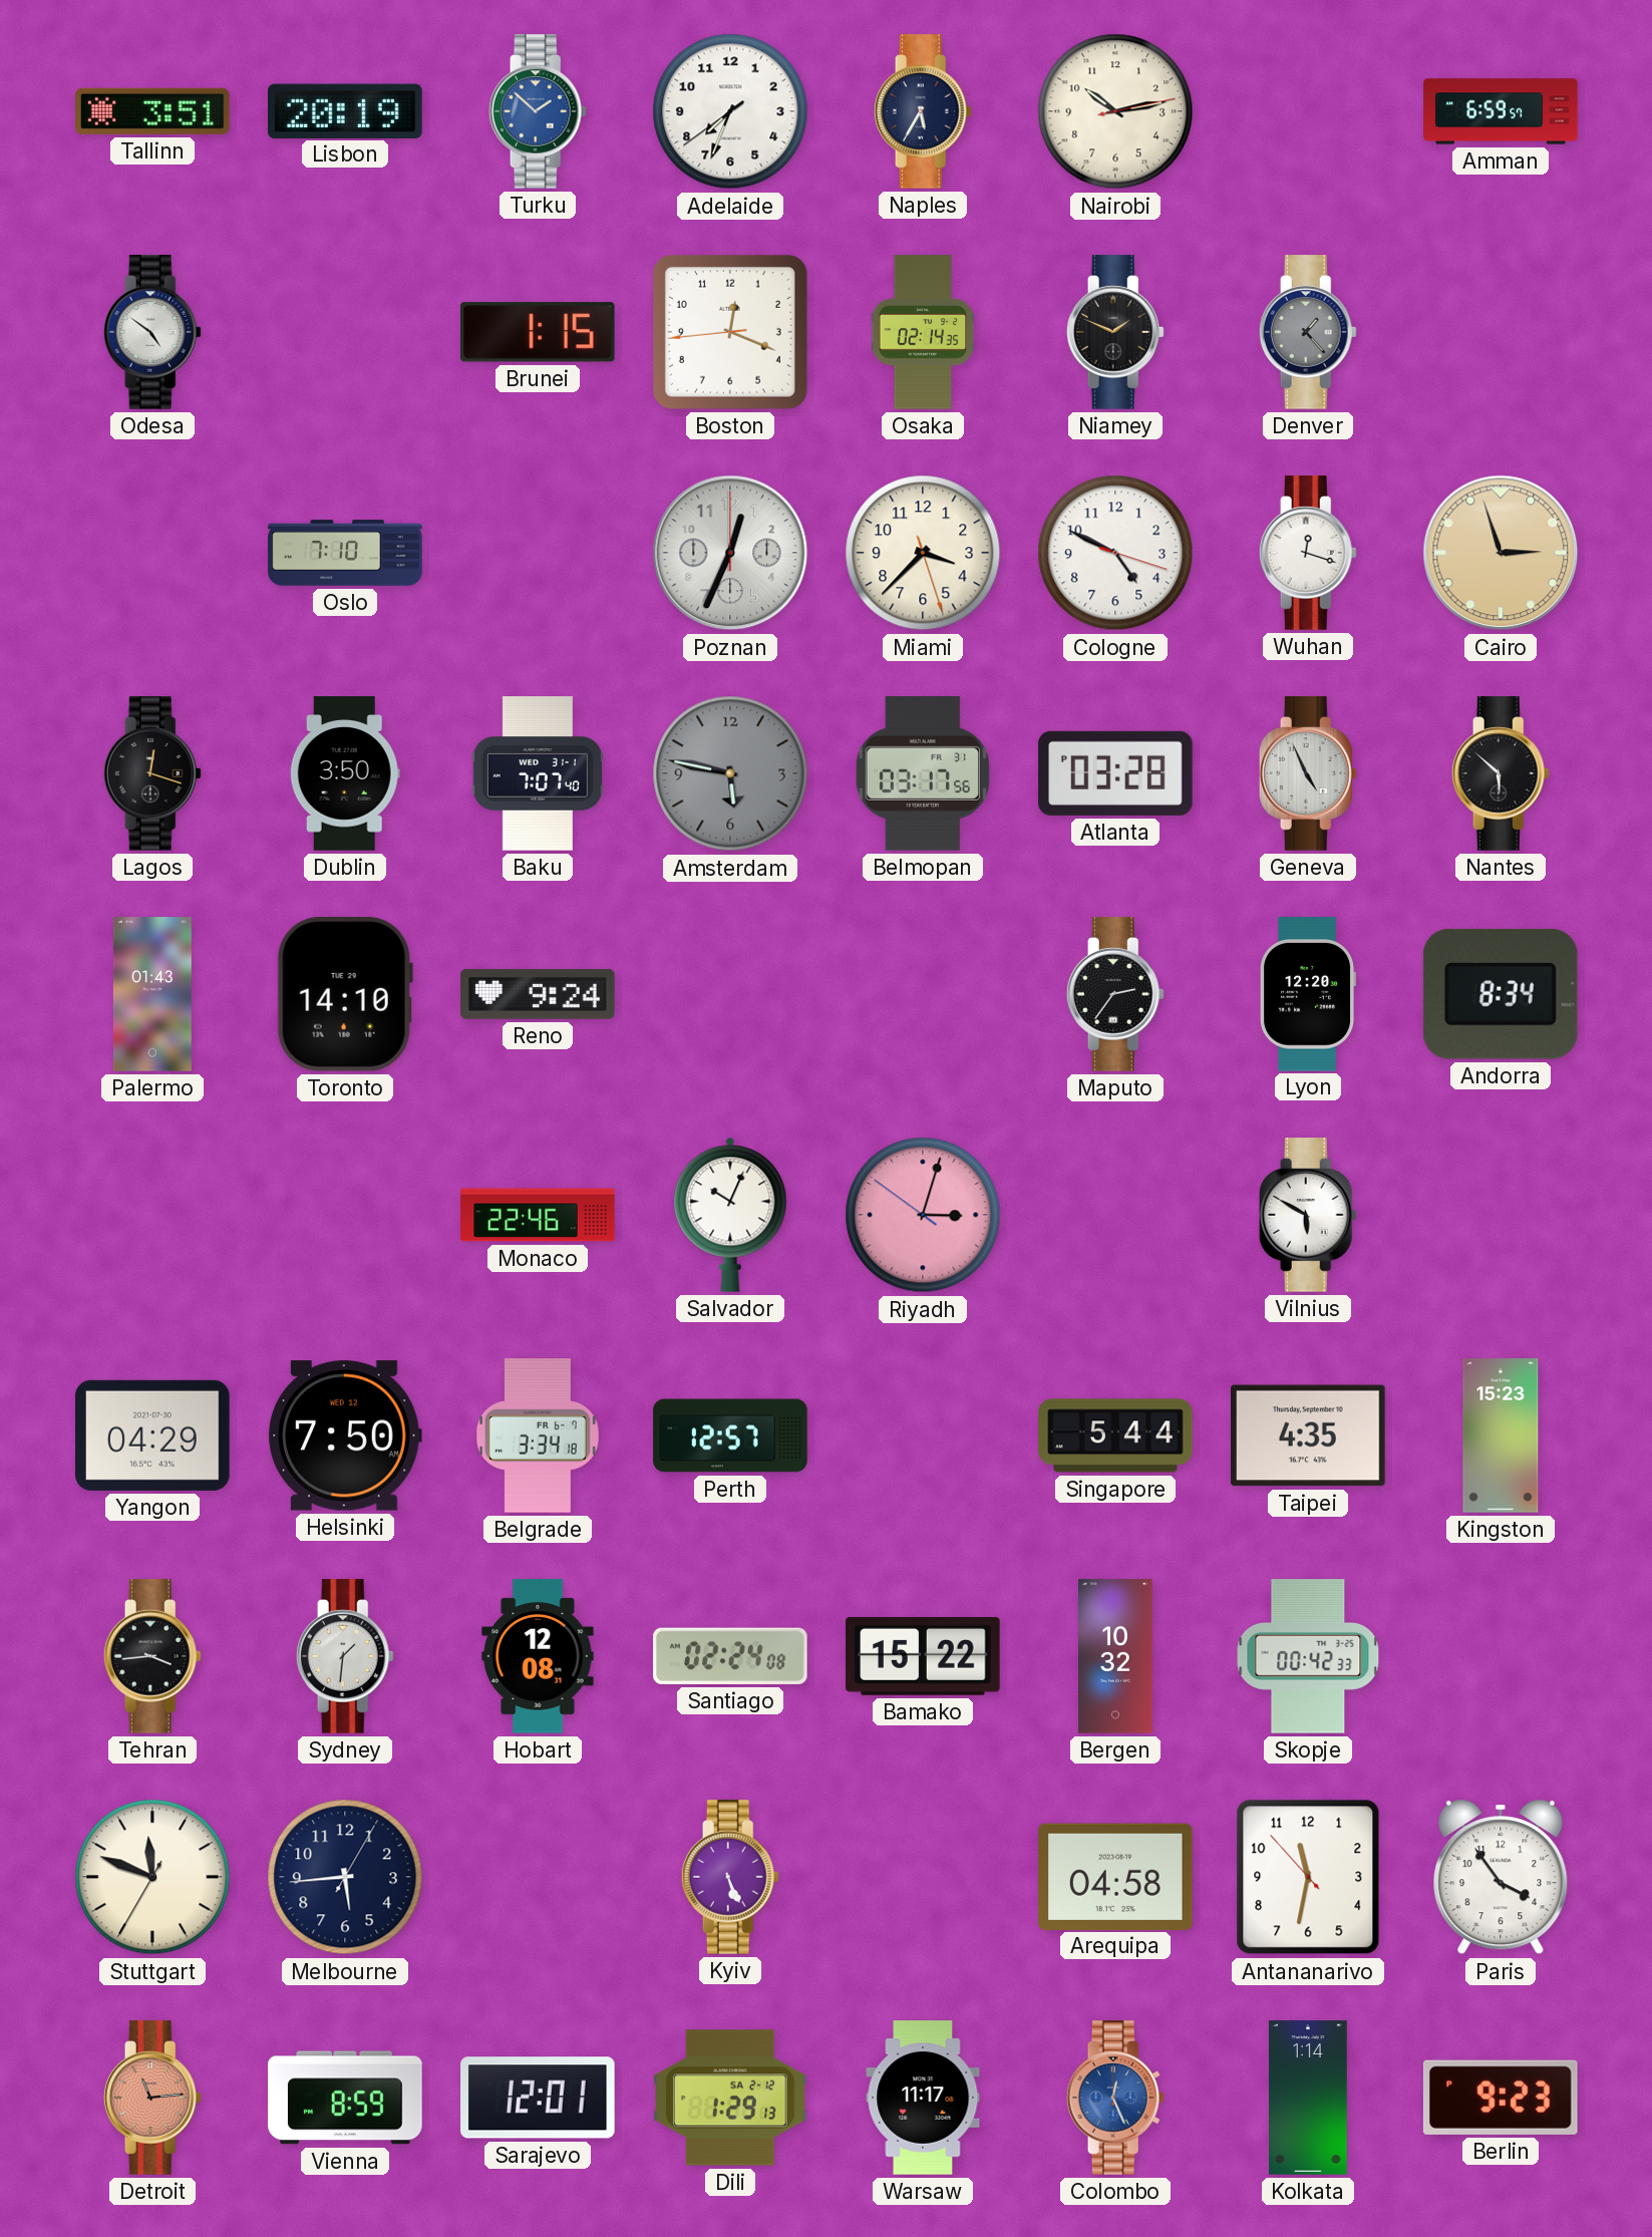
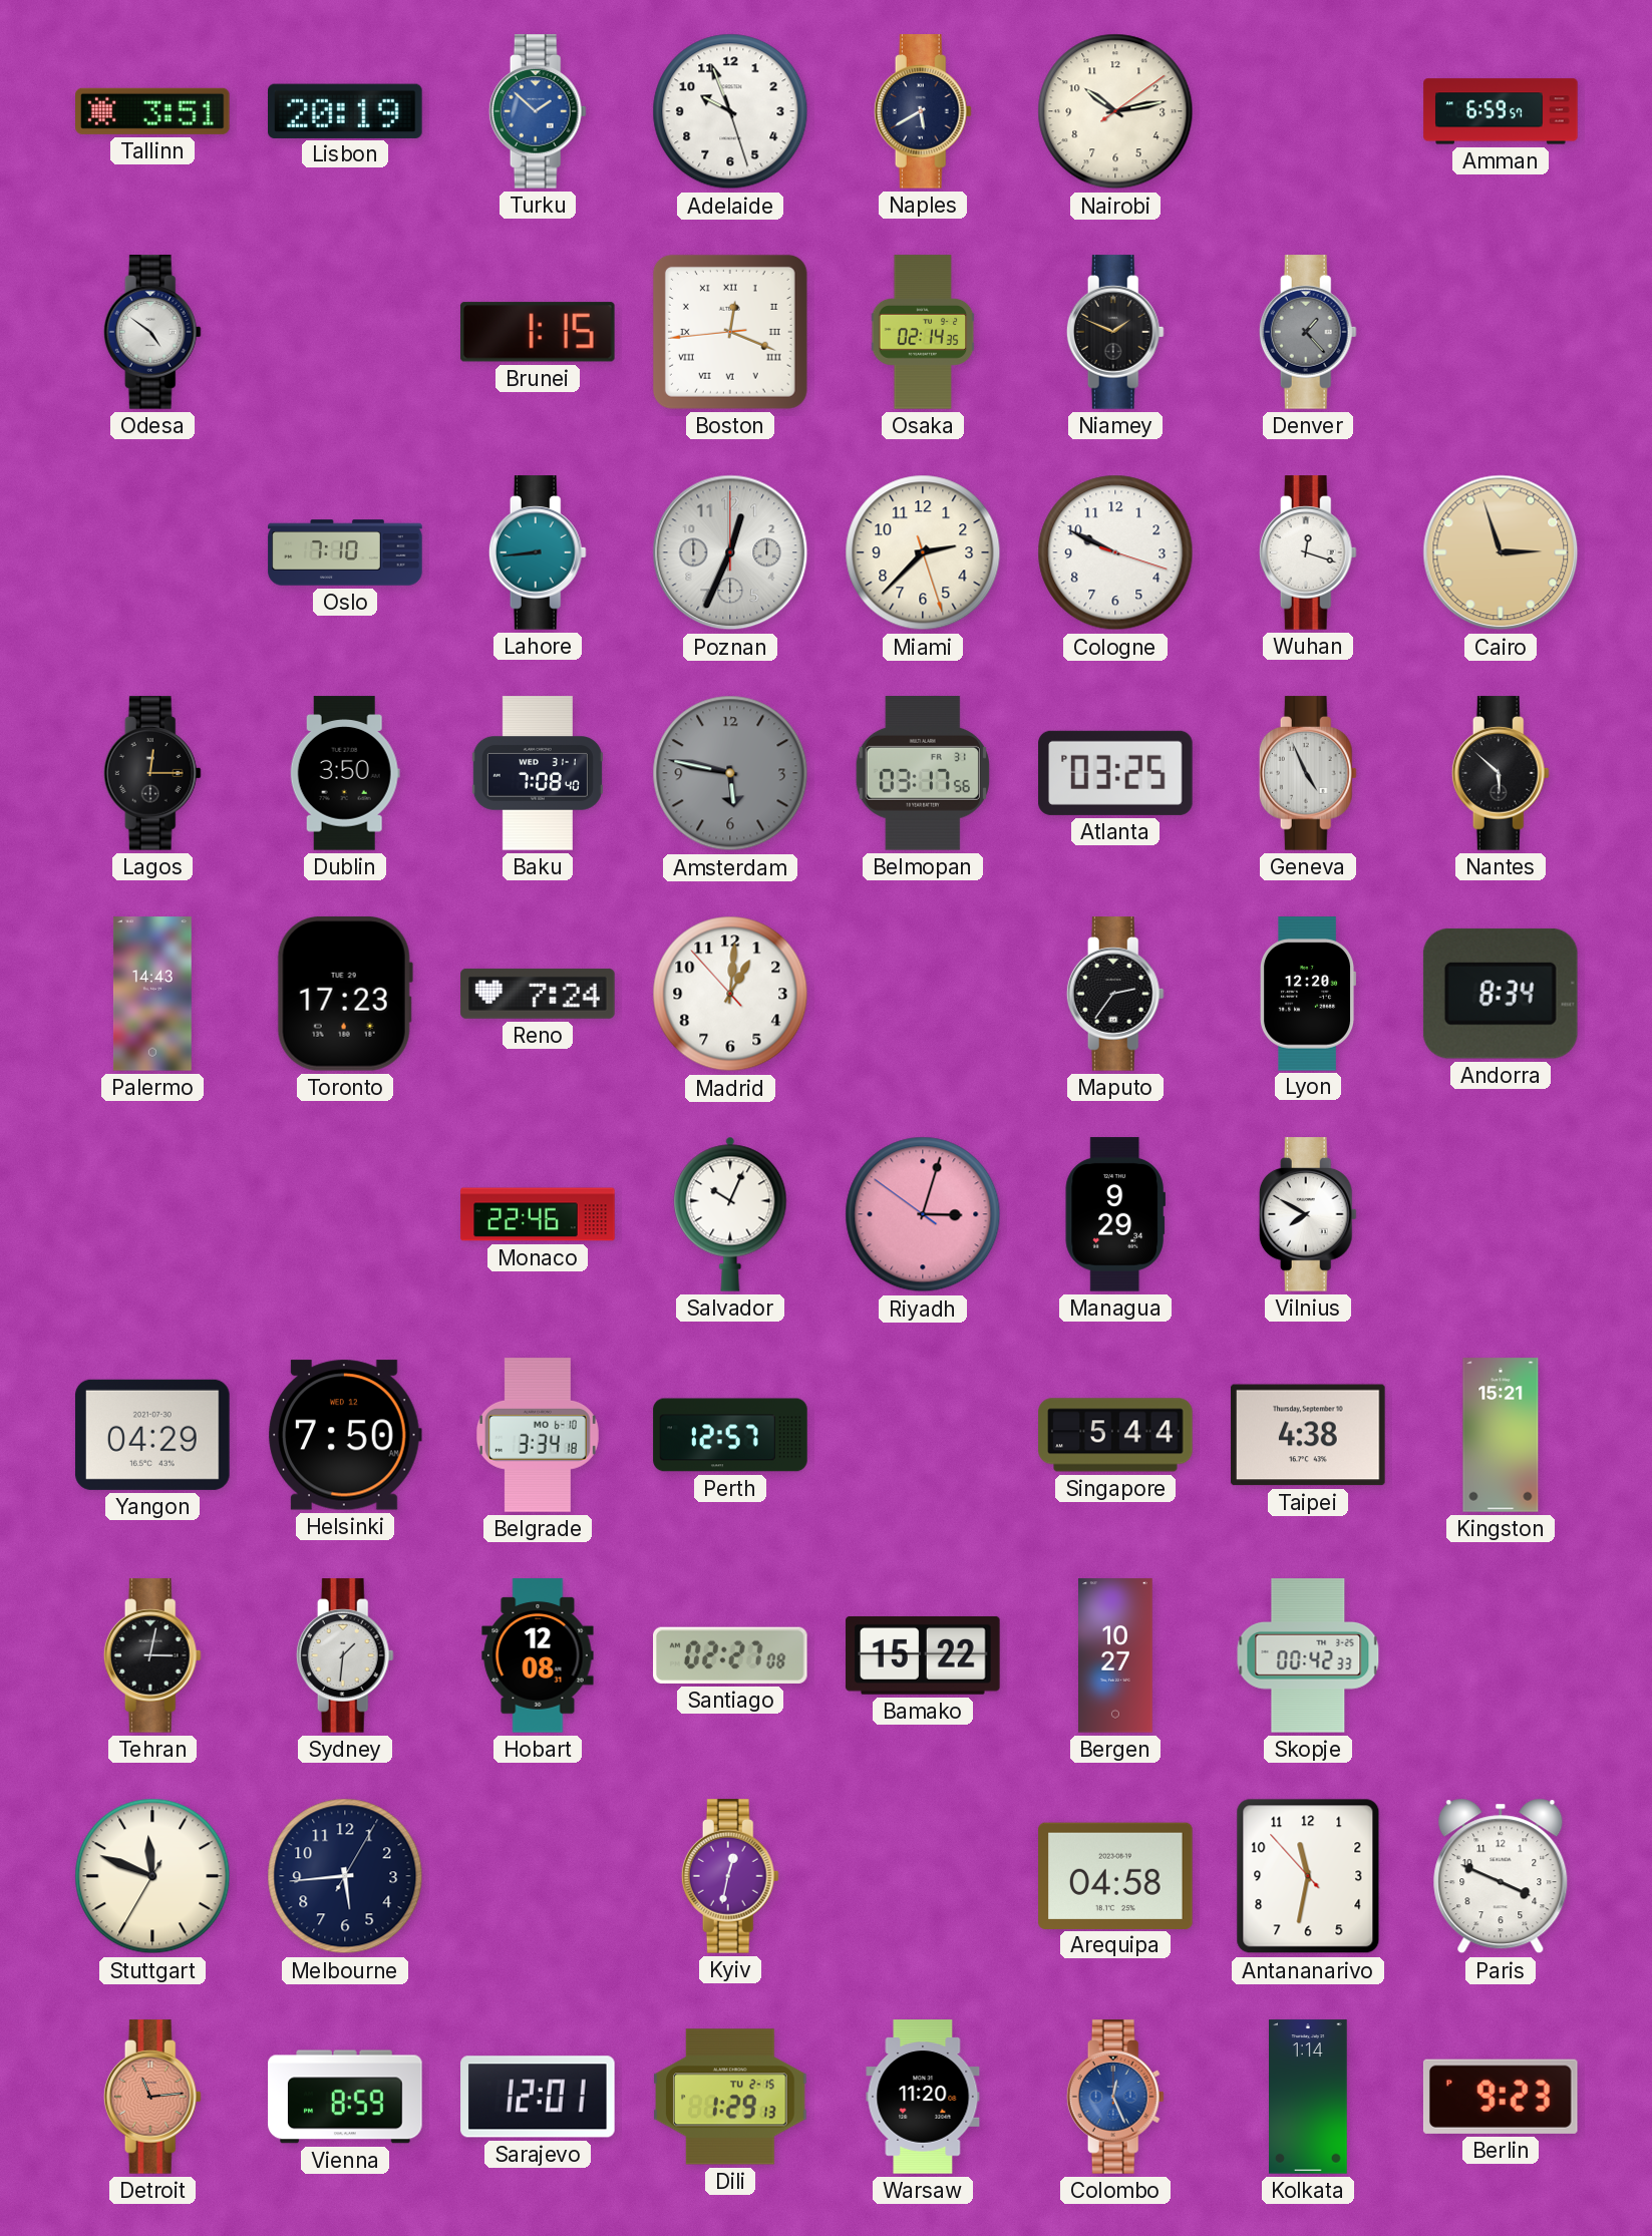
Adelaide: 7:33 -> 9:56 (730, 111)
Naples: 5:35 -> 5:40 (923, 111)
Nairobi: 10:13:13 -> 10:13:09 (1115, 111)
Boston numerals: Arabic -> Roman (730, 332)
Lahore: none -> 8:44 (538, 552)
Miami: 3:37 -> 2:37 (923, 552)
Cologne: 4:49 -> 9:49 (1115, 552)
Lagos: 12:18 -> 12:15 (152, 773)
Baku: 7:07 -> 7:08 (538, 773)
Atlanta: 03:28 -> 03:25 (1115, 773)
Palermo: 01:43 -> 14:43 (152, 994)
Toronto: 14:10 -> 17:23 (345, 994)
Reno: 9:24 -> 7:24 (538, 994)
Madrid: none -> 1:00 (730, 994)
Managua: none -> 9:29 (1115, 1214)
Vilnius: 5:50 -> 7:50 (1308, 1214)
Belgrade date: FR 6-7 -> MO 6-10 (538, 1435)
Taipei: 4:35 -> 4:38 (1308, 1435)
Kingston: 15:23 -> 15:21 (1501, 1435)
Tehran: 3:44 -> 3:02 (152, 1655)
Santiago: 02:24 -> 02:27 (731, 1655)
Bergen: 10:32 -> 10:27 (1116, 1655)
Kyiv: 5:26 -> 12:32 (730, 1876)
Paris: 3:54 -> 3:49 (1501, 1876)
Dili date: SA 2-12 -> TU 2-15 (730, 2097)
Warsaw: 11:17 -> 11:20 (923, 2097)
